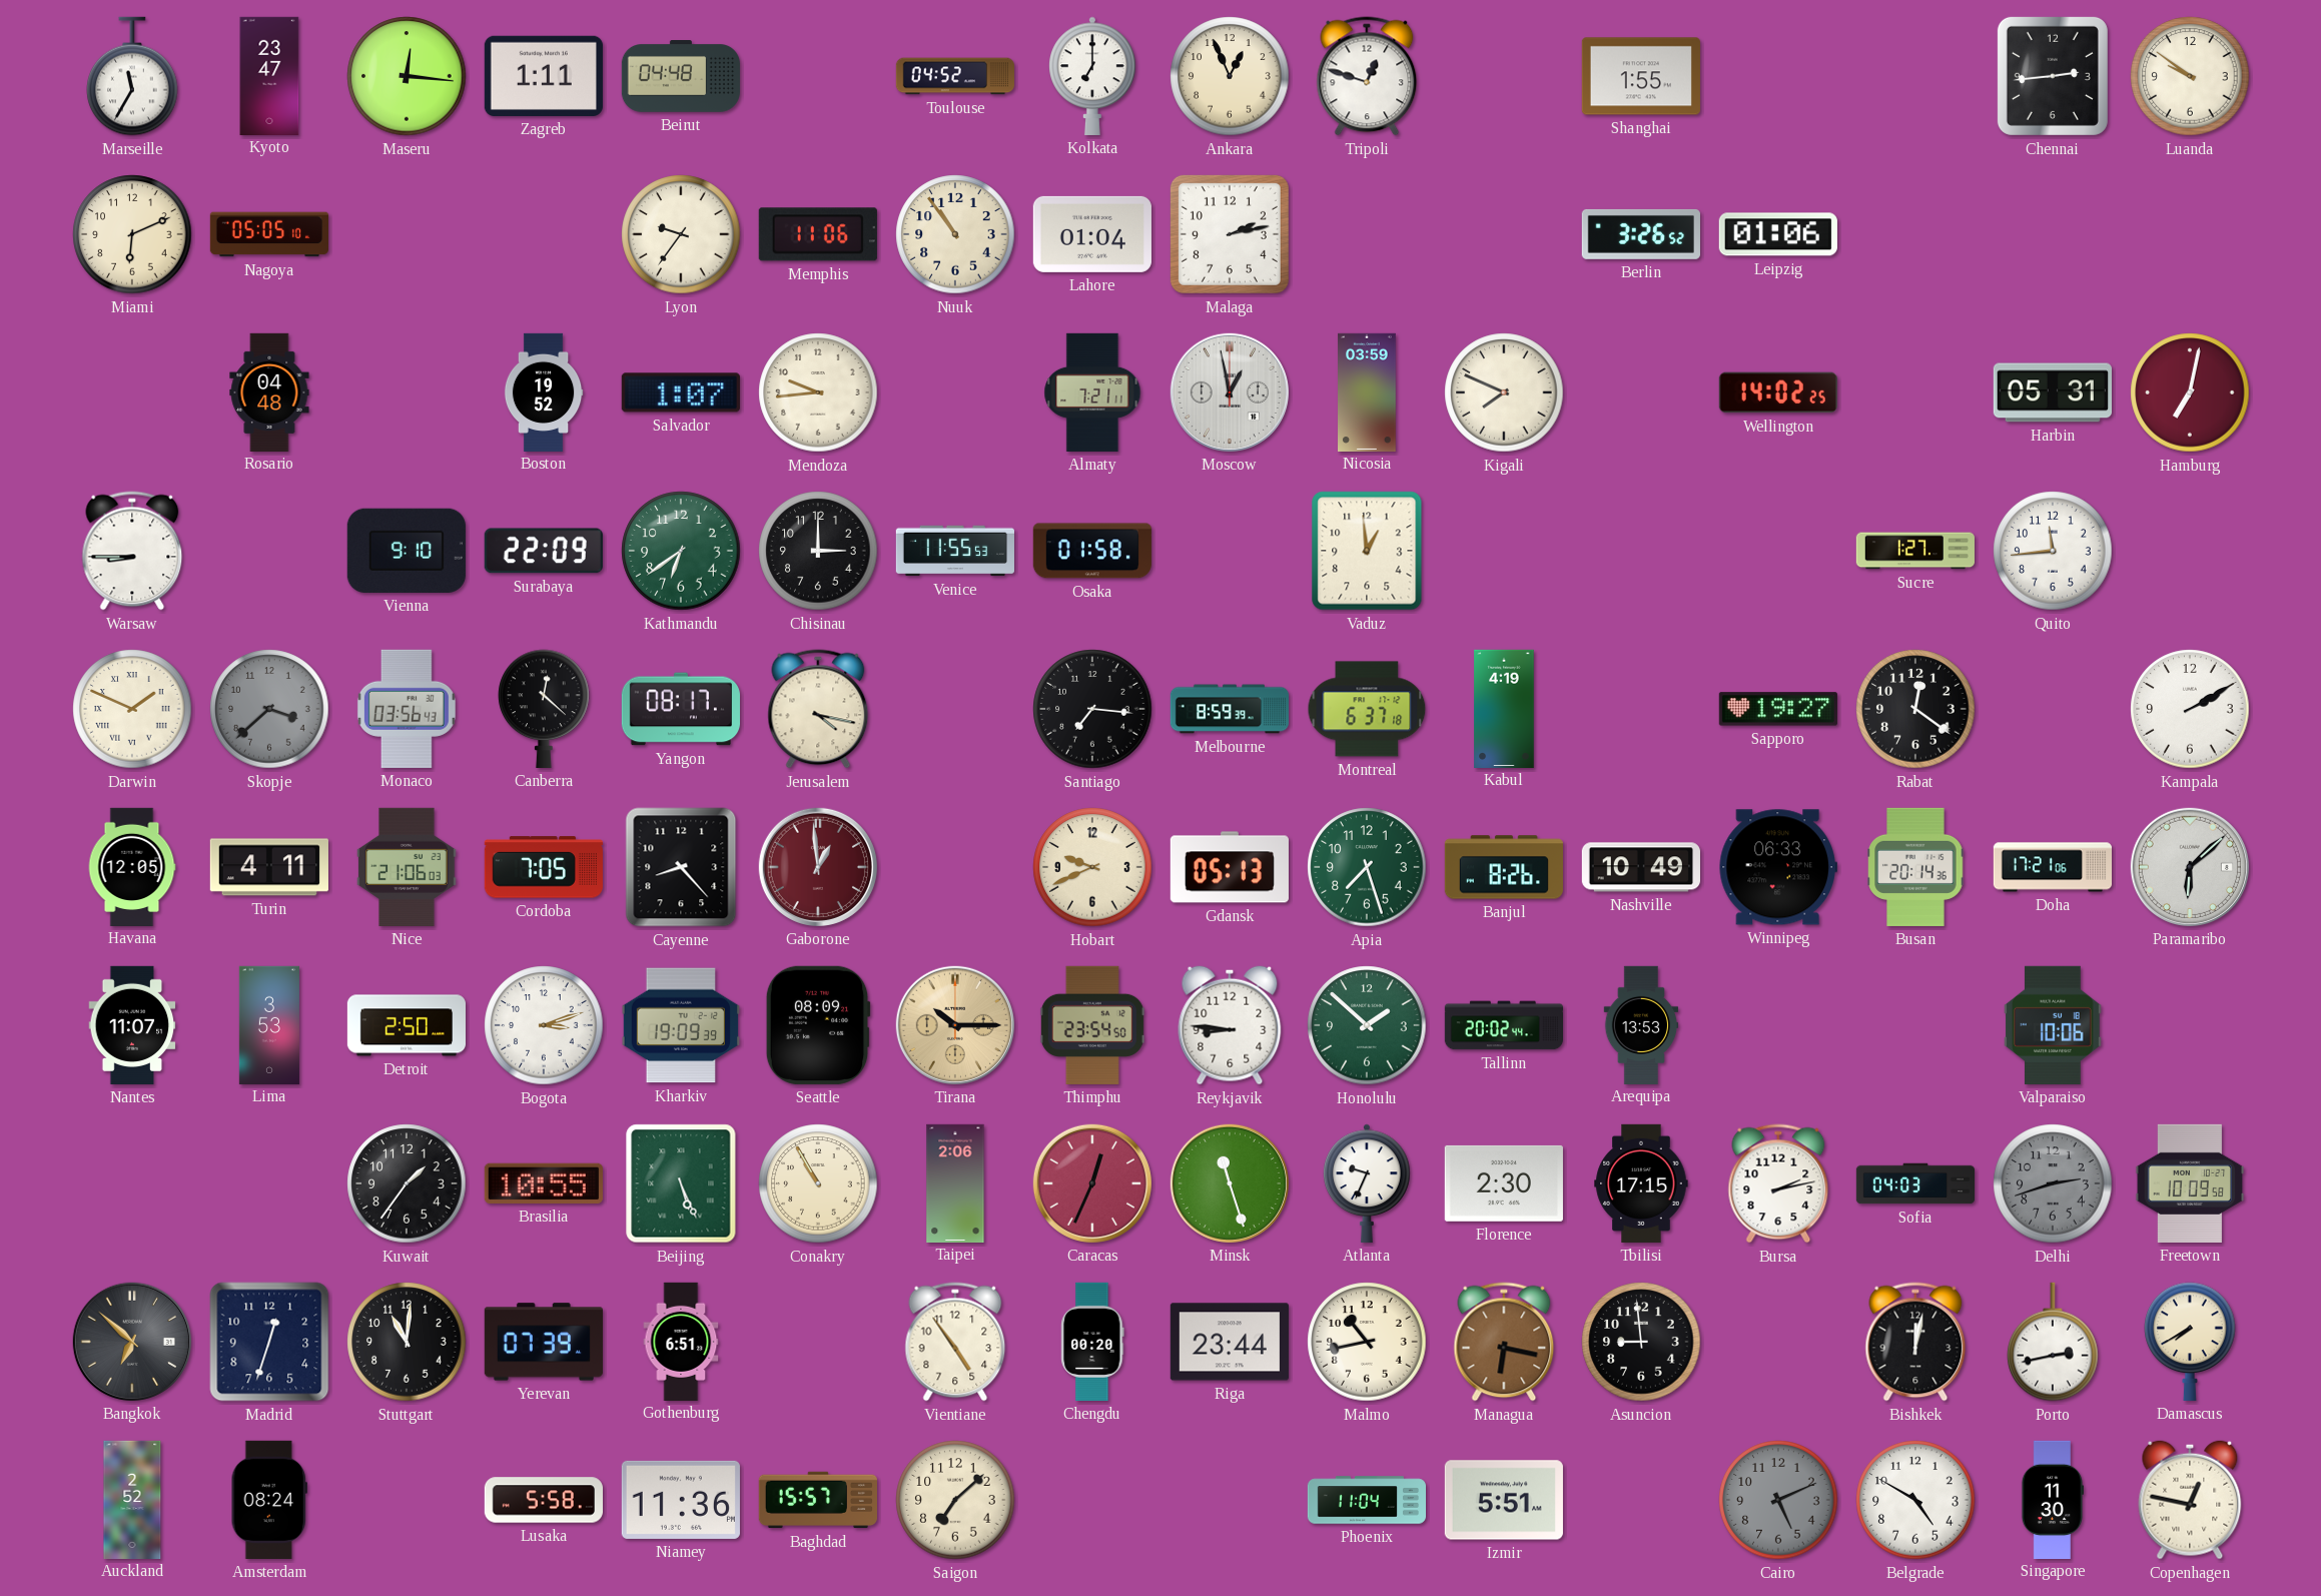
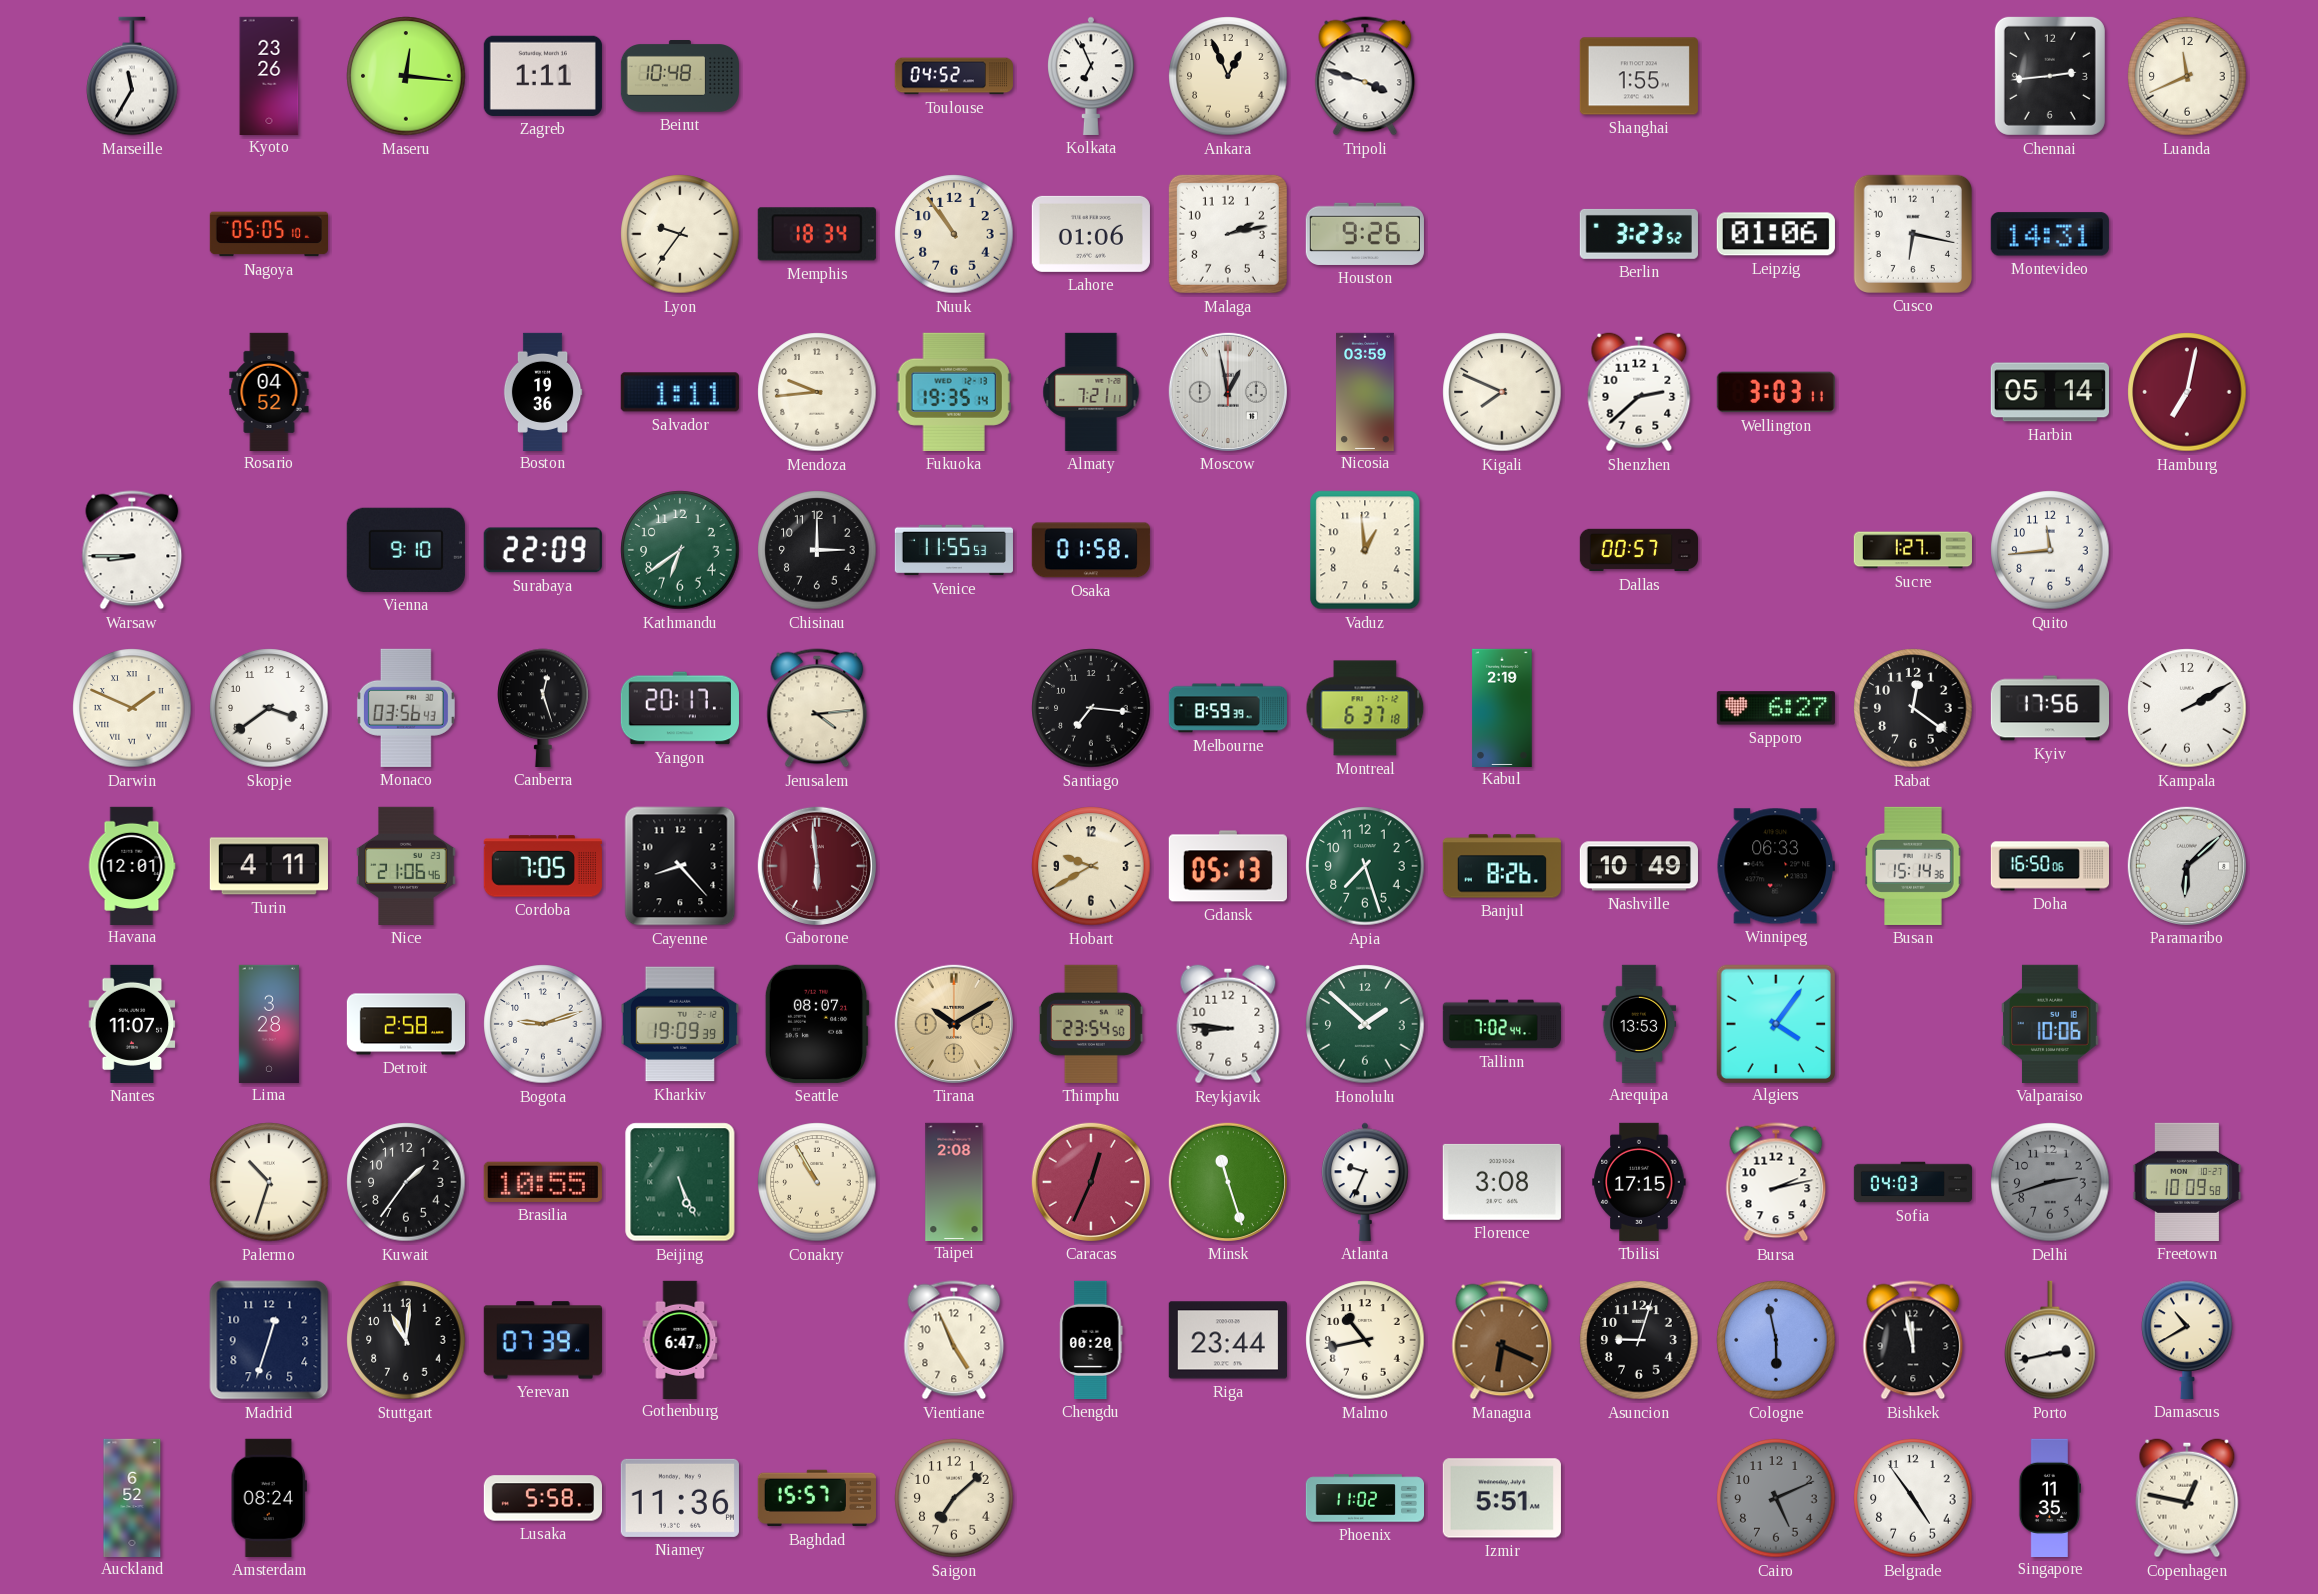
Kyoto: 23:47 -> 23:26 (269, 75)
Beirut: 04:48 -> 10:48 (680, 77)
Kolkata: 7:00 -> 6:56 (1091, 76)
Tripoli: 12:48 -> 3:48 (1365, 76)
Luanda: 9:51 -> 11:41 (2187, 76)
Miami: 6:11 -> none (132, 234)
Memphis: 11:06 -> 18:34 (817, 234)
Lahore: 01:04 -> 01:06 (1091, 234)
Houston: none -> 9:26 (1365, 234)
Berlin: 3:26 -> 3:23 (1639, 234)
Cusco: none -> 6:17 (1913, 234)
Montevideo: none -> 14:31 (2050, 234)
Rosario: 04:48 -> 04:52 (269, 391)
Boston: 19:52 -> 19:36 (543, 391)
Salvador: 1:07 -> 1:11 (680, 392)
Fukuoka: none -> 19:35 (954, 392)
Shenzhen: none -> 2:38 (1639, 392)
Wellington: 14:02 -> 3:03 (1776, 392)
Harbin: 05:31 -> 05:14 (2050, 392)
Dallas: none -> 00:57 (1638, 550)
Skopje: 3:38 -> 3:39 (269, 708)
Skopje dial: grey -> white (269, 708)
Canberra: 12:22 -> 12:27 (543, 708)
Yangon: 08:17 -> 20:17 (680, 708)
Jerusalem: 4:17 -> 4:14 (817, 708)
Kabul: 4:19 -> 2:19 (1502, 707)
Sapporo: 19:27 -> 6:27 (1776, 708)
Kyiv: none -> 17:56 (2049, 708)
Havana: 12:05 -> 12:01 (132, 865)
Nice: 21:06:03 -> 21:06:46 (406, 866)
Gaborone: 12:59 -> 5:59 (817, 866)
Hobart: 9:41 -> 9:40 (1091, 866)
Busan: 20:14 -> 15:14 (1913, 866)
Doha: 17:21 -> 16:50 (2049, 866)
Lima: 3:53 -> 3:28 (269, 1023)
Detroit: 2:50 -> 2:58 (405, 1024)
Bogota: 3:12 -> 9:12 (543, 1024)
Seattle: 08:09 -> 08:07 (817, 1024)
Tirana: 10:15 -> 10:10 (954, 1024)
Tallinn: 20:02 -> 7:02 (1501, 1024)
Algiers: none -> 4:06 (1775, 1023)
Palermo: none -> 10:33 (269, 1182)
Taipei: 2:06 -> 2:08 (954, 1181)
Florence: 2:30 -> 3:08 (1502, 1182)
Bangkok: 6:52 -> none (132, 1342)
Gothenburg: 6:51 -> 6:47 (680, 1339)
Vientiane: 4:54 -> 4:56 (954, 1340)
Managua: 6:17 -> 6:19 (1502, 1340)
Asuncion: 8:59 -> 9:03 (1639, 1340)
Cologne: none -> 5:58 (1776, 1340)
Bishkek: 12:02 -> 11:58 (1913, 1340)
Damascus: 7:40 -> 10:40 (2187, 1340)
Auckland: 2:52 -> 6:52 (132, 1497)
Phoenix: 11:04 -> 11:02 (1365, 1498)
Belgrade: 4:50 -> 4:54 (1913, 1498)
Singapore: 11:30 -> 11:35 (2049, 1497)
